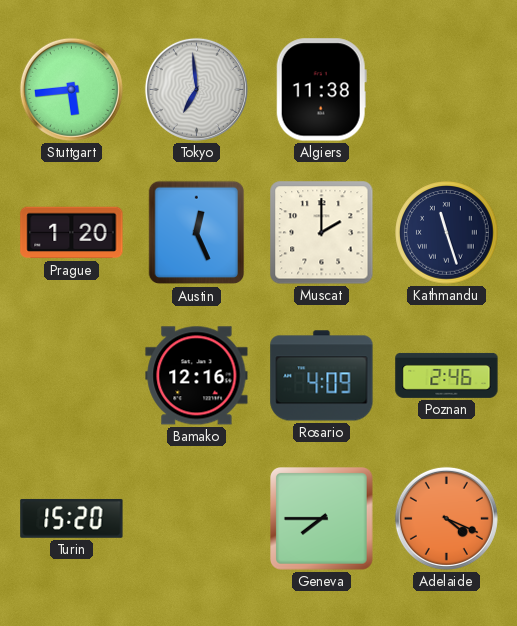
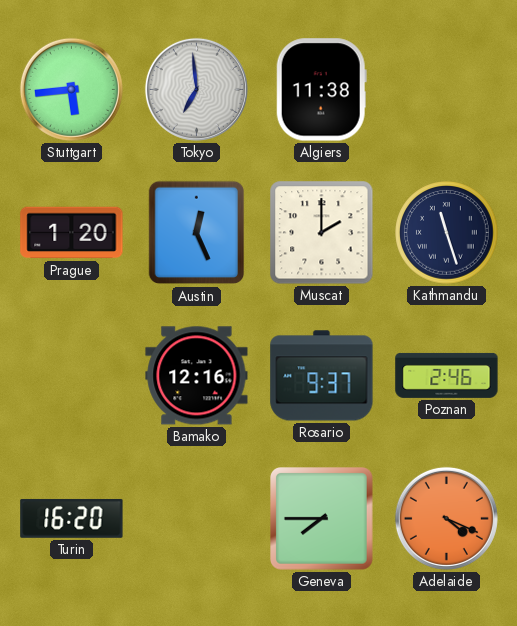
Rosario: 4:09 -> 9:37 (322, 376)
Turin: 15:20 -> 16:20 (72, 518)
